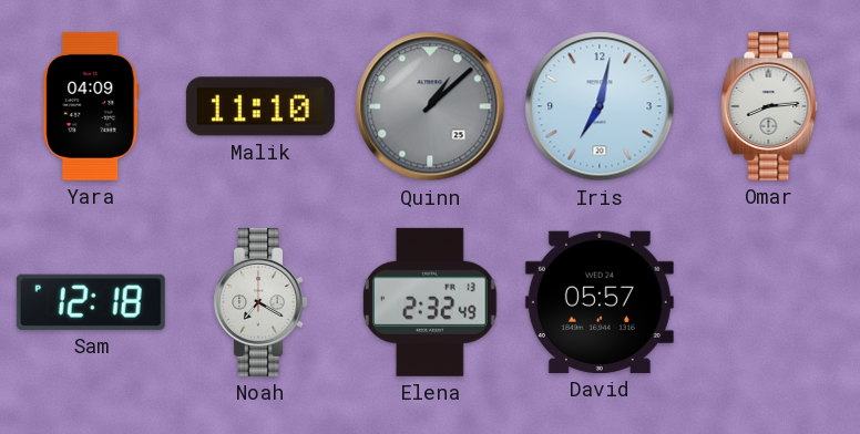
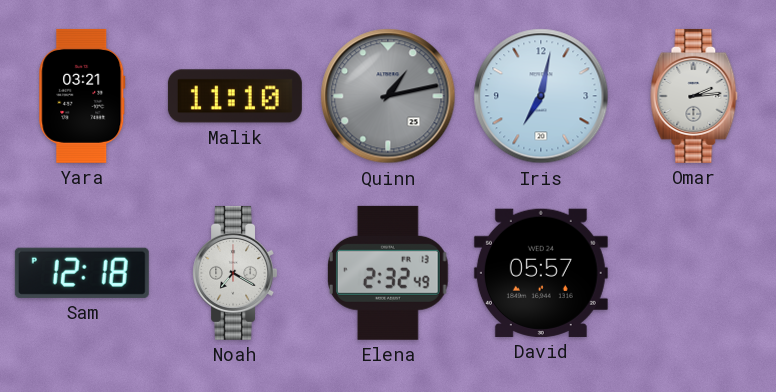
Yara: 04:09 -> 03:21 (82, 96)
Quinn: 1:08 -> 1:13 (388, 96)
Omar: 8:14 -> 2:14 (694, 96)
